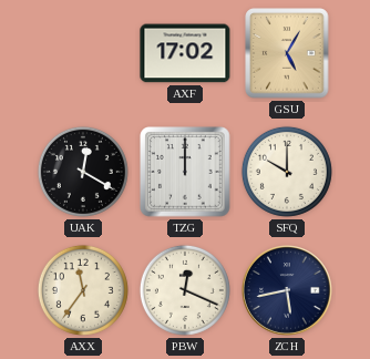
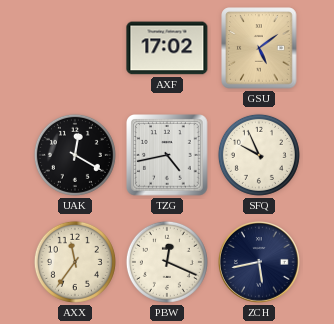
GSU: 5:05 -> 5:09 (259, 48)
TZG: 12:00 -> 4:43 (167, 155)
SFQ: 10:00 -> 9:56 (259, 155)
